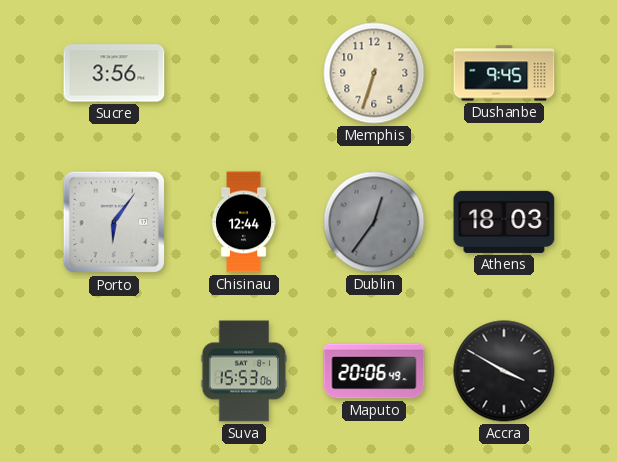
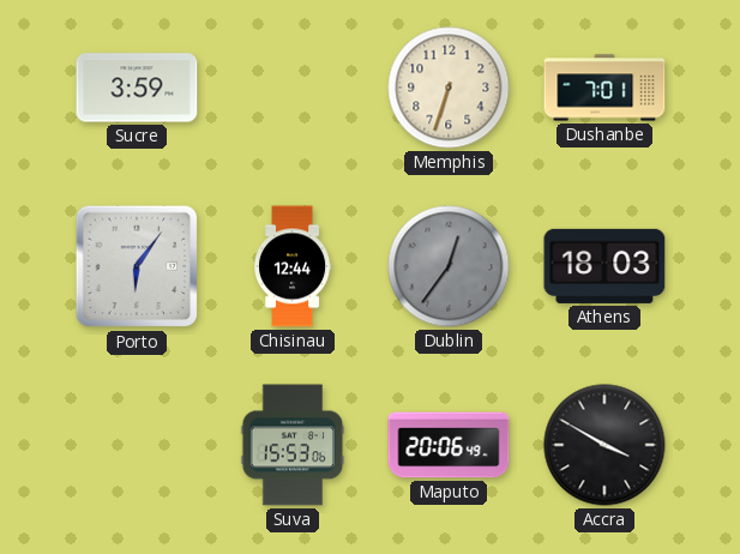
Sucre: 3:56 -> 3:59 (137, 88)
Dushanbe: 9:45 -> 7:01 (604, 88)
